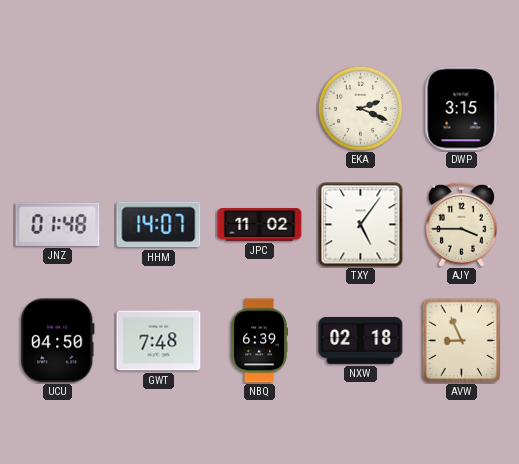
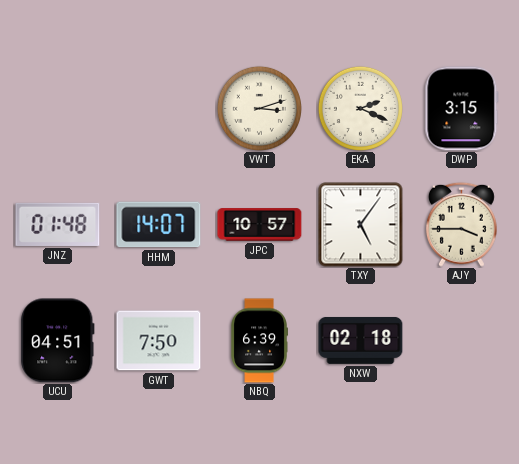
VWT: none -> 3:12 (259, 108)
JPC: 11:02 -> 10:57 (260, 225)
UCU: 04:50 -> 04:51 (58, 341)
GWT: 7:48 -> 7:50 (159, 341)
AVW: 8:56 -> none (461, 340)
